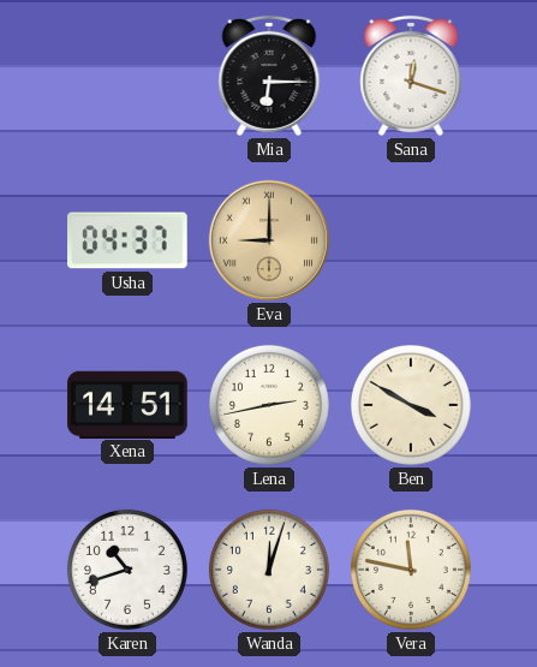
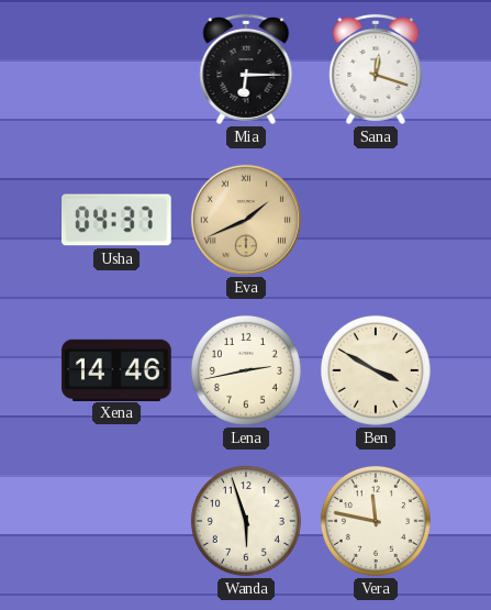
Eva: 9:00 -> 1:41 (246, 220)
Xena: 14:51 -> 14:46 (116, 369)
Karen: 10:42 -> none (127, 570)
Wanda: 12:03 -> 5:57 (246, 521)
